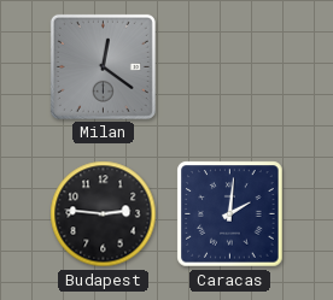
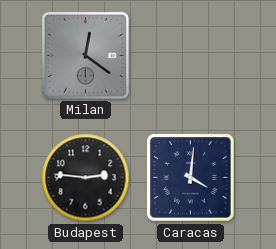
Caracas: 2:01 -> 4:01 (191, 178)
